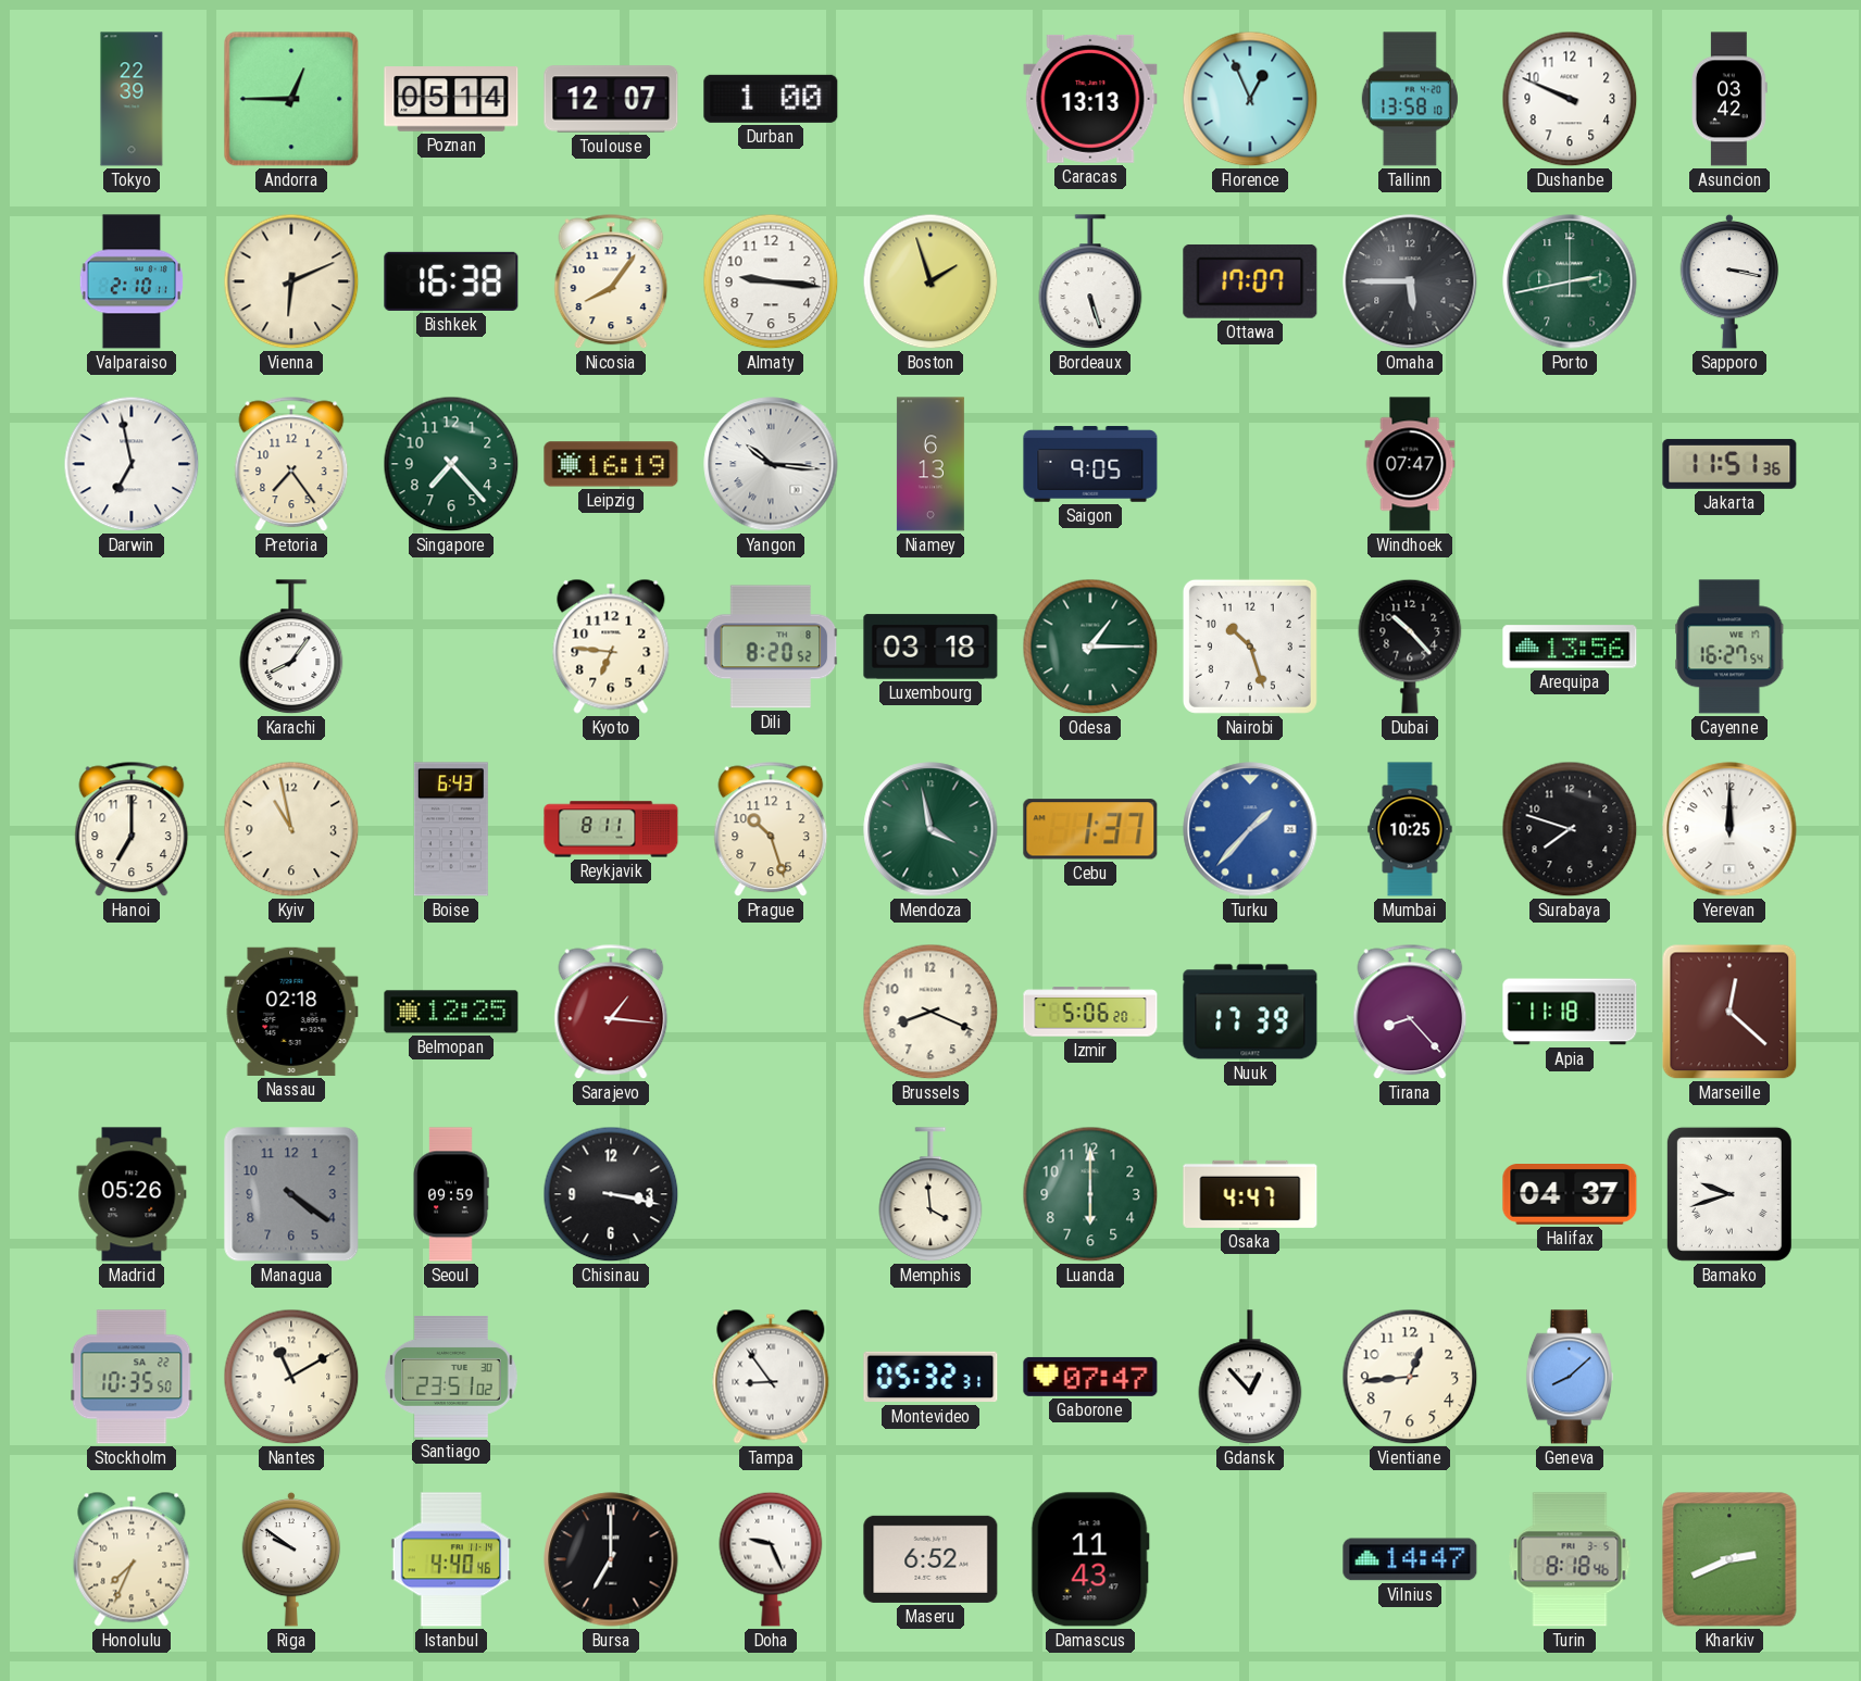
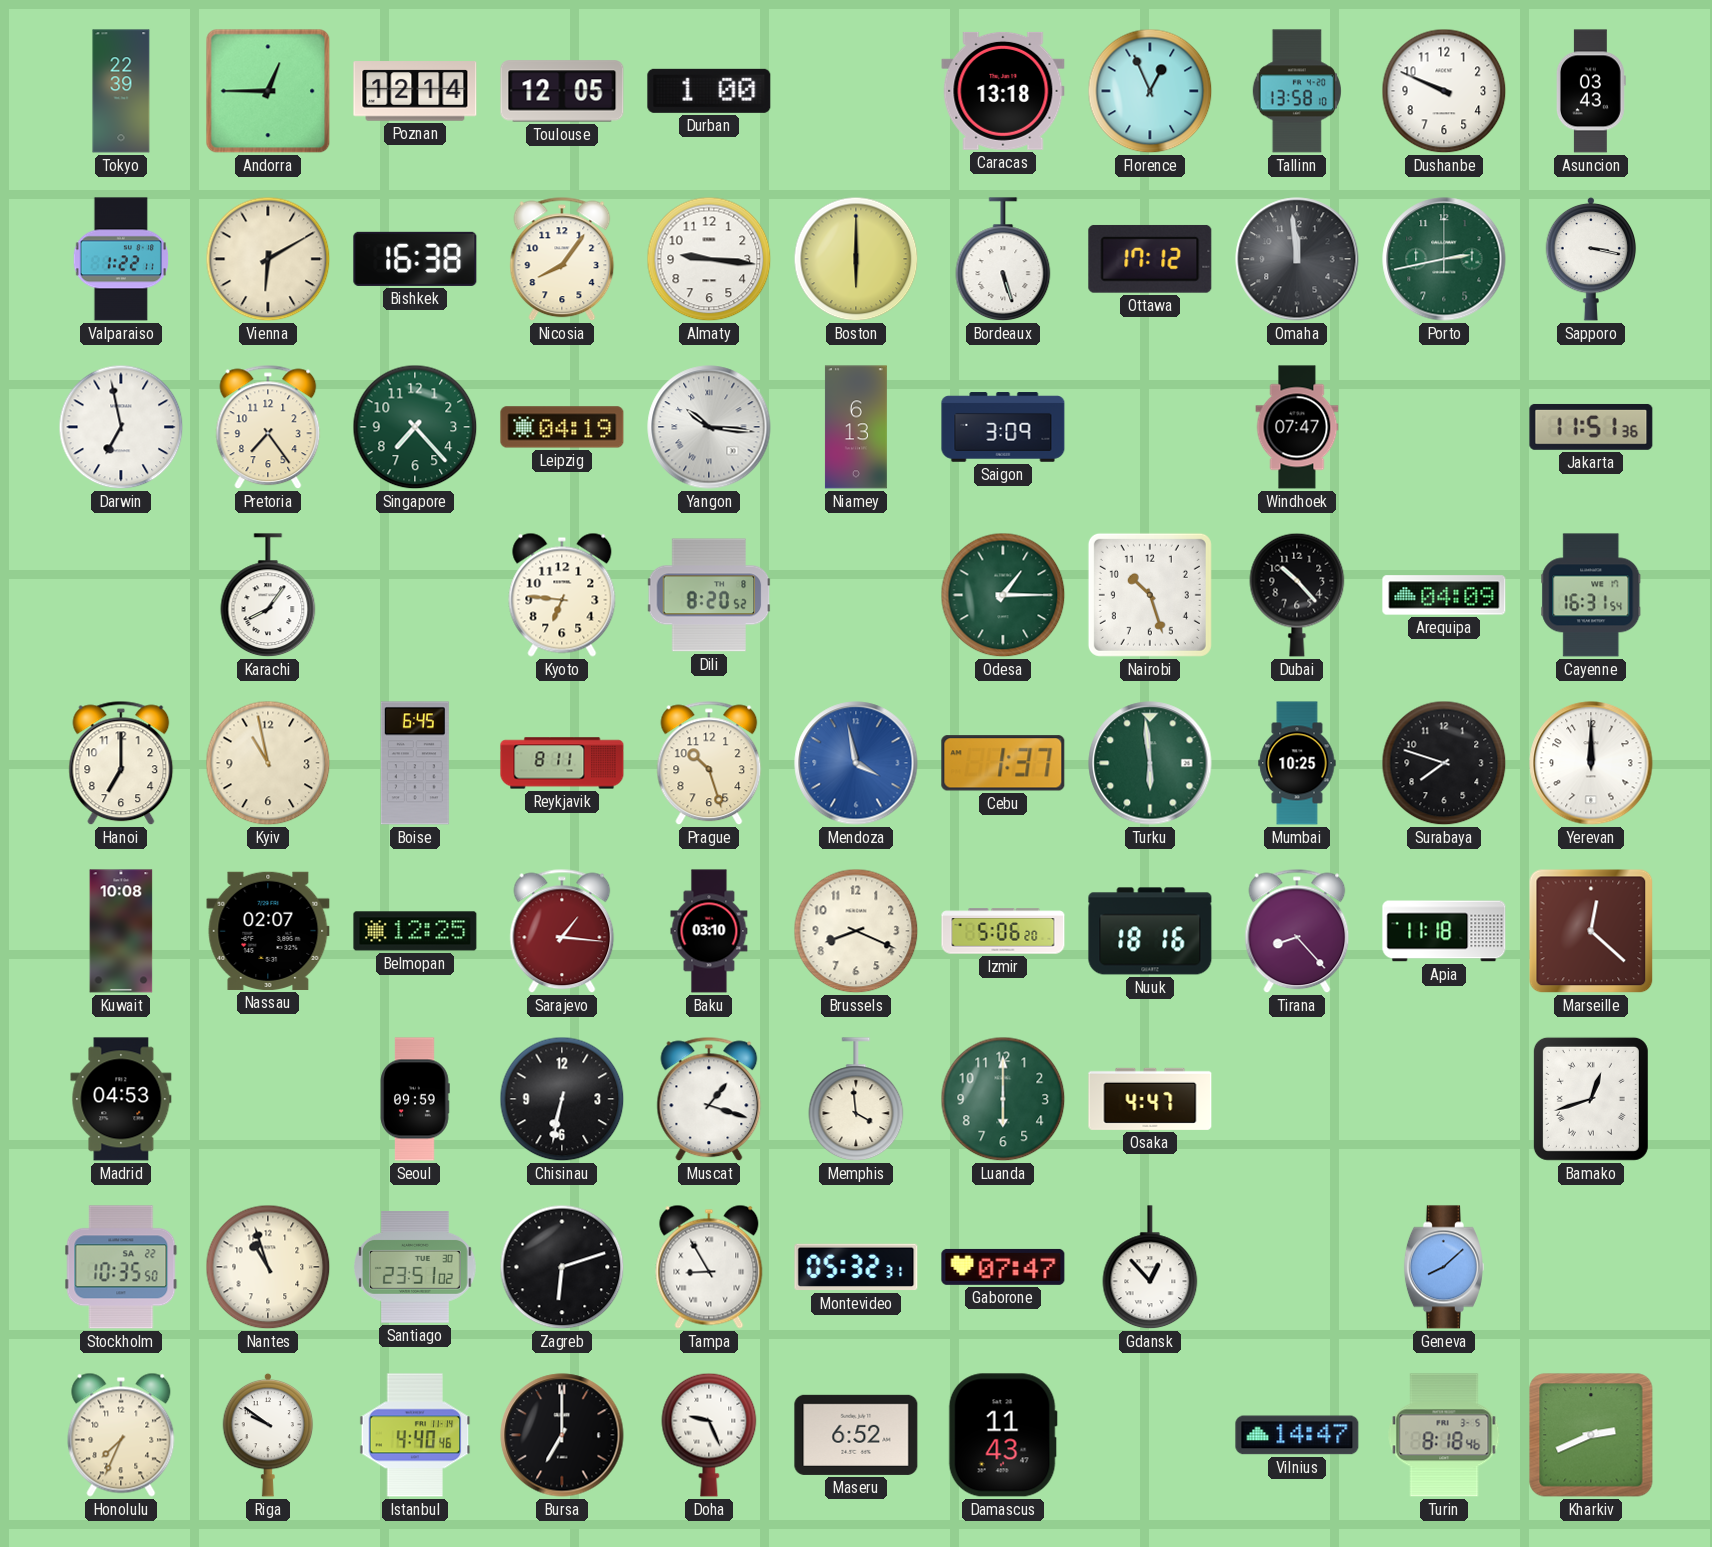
Poznan: 05:14 -> 12:14 (415, 91)
Toulouse: 12:07 -> 12:05 (562, 91)
Caracas: 13:13 -> 13:18 (1003, 91)
Asuncion: 03:42 -> 03:43 (1591, 91)
Valparaiso: 2:10 -> 1:22 (121, 259)
Vienna: 6:11 -> 6:10 (268, 259)
Boston: 1:57 -> 6:00 (856, 259)
Ottawa: 17:07 -> 17:12 (1150, 259)
Omaha: 5:45 -> 11:59 (1297, 259)
Leipzig: 16:19 -> 04:19 (562, 427)
Saigon: 9:05 -> 3:09 (1003, 427)
Luxembourg: 03:18 -> none (930, 647)
Arequipa: 13:56 -> 04:09 (1444, 595)
Cayenne: 16:27 -> 16:31 (1591, 595)
Boise: 6:43 -> 6:45 (415, 763)
Mendoza dial: green -> blue (856, 763)
Turku: 1:37 -> 5:59 (1150, 763)
Turku dial: blue -> green (1150, 763)
Kuwait: none -> 10:08 (121, 931)
Nassau: 02:18 -> 02:07 (268, 931)
Baku: none -> 03:10 (709, 931)
Nuuk: 17:39 -> 18:16 (1150, 931)
Madrid: 05:26 -> 04:53 (121, 1099)
Managua: 4:21 -> none (291, 1194)
Chisinau: 3:17 -> 6:32 (562, 1099)
Muscat: none -> 1:18 (709, 1099)
Halifax: 04:37 -> none (1570, 1195)
Bamako: 9:42 -> 12:42 (1591, 1099)
Nantes: 11:10 -> 10:57 (268, 1267)
Zagreb: none -> 6:12 (562, 1267)
Tampa: 8:54 -> 8:55 (709, 1267)
Vientiane: 12:44 -> none (1410, 1377)
